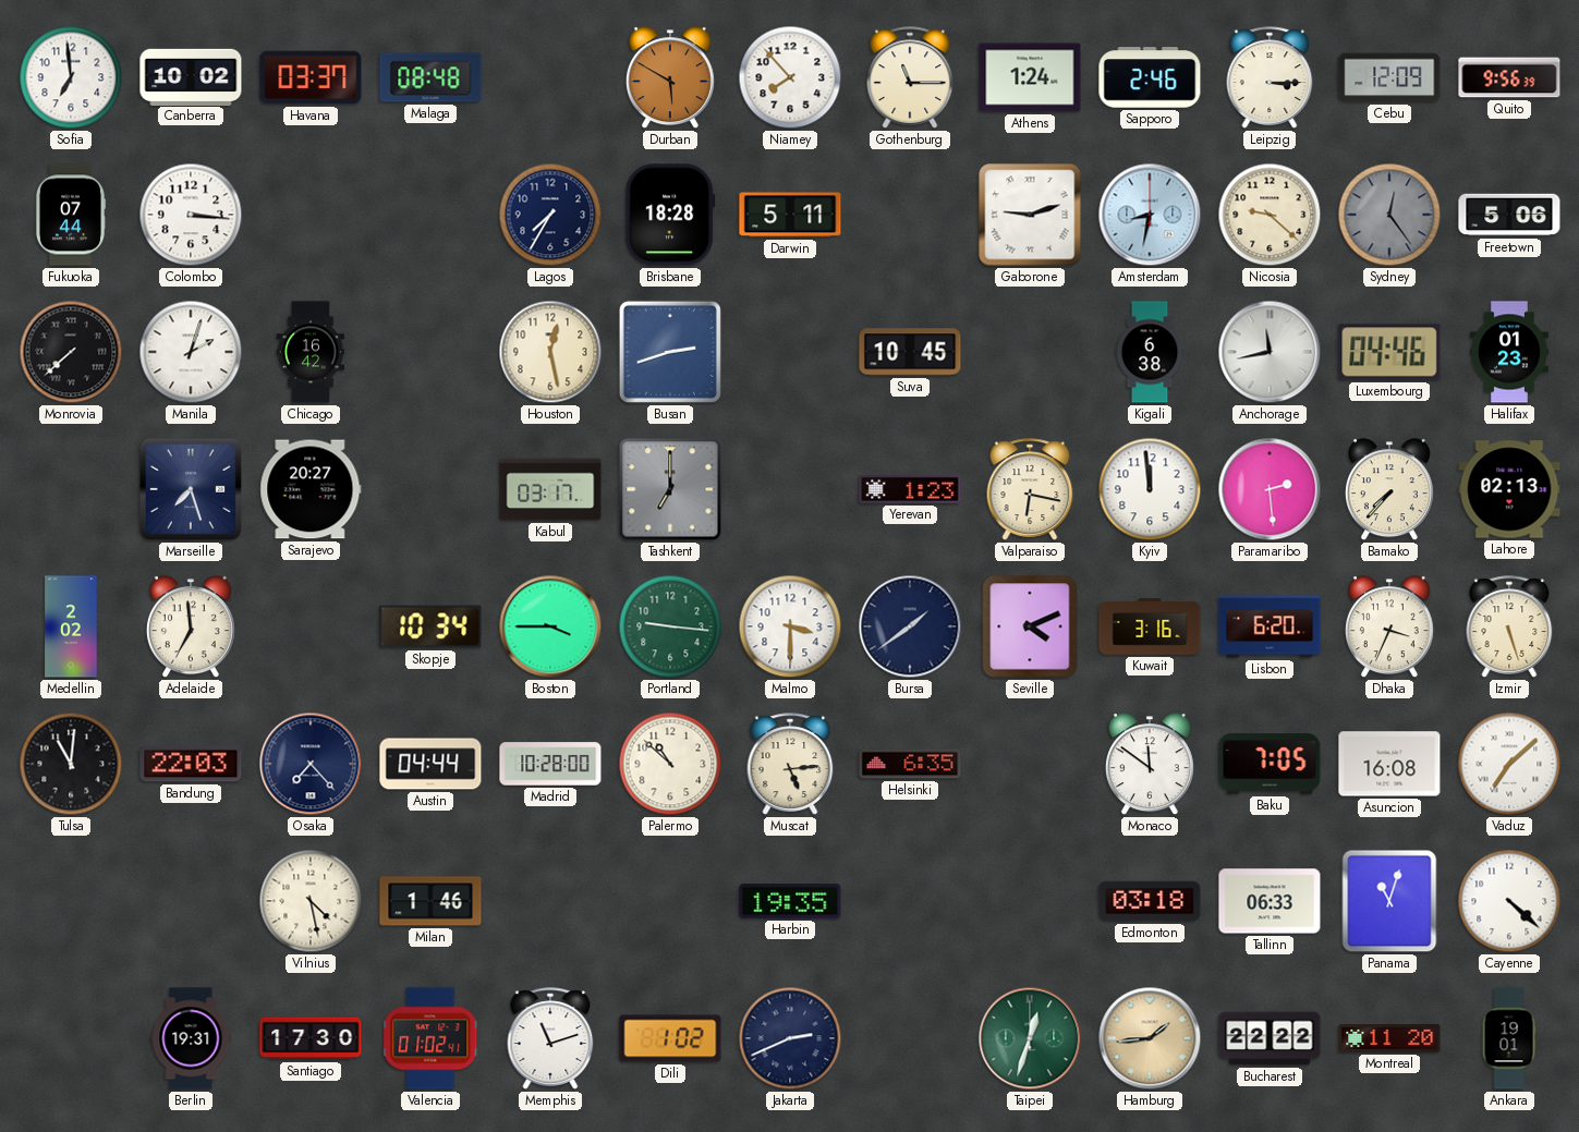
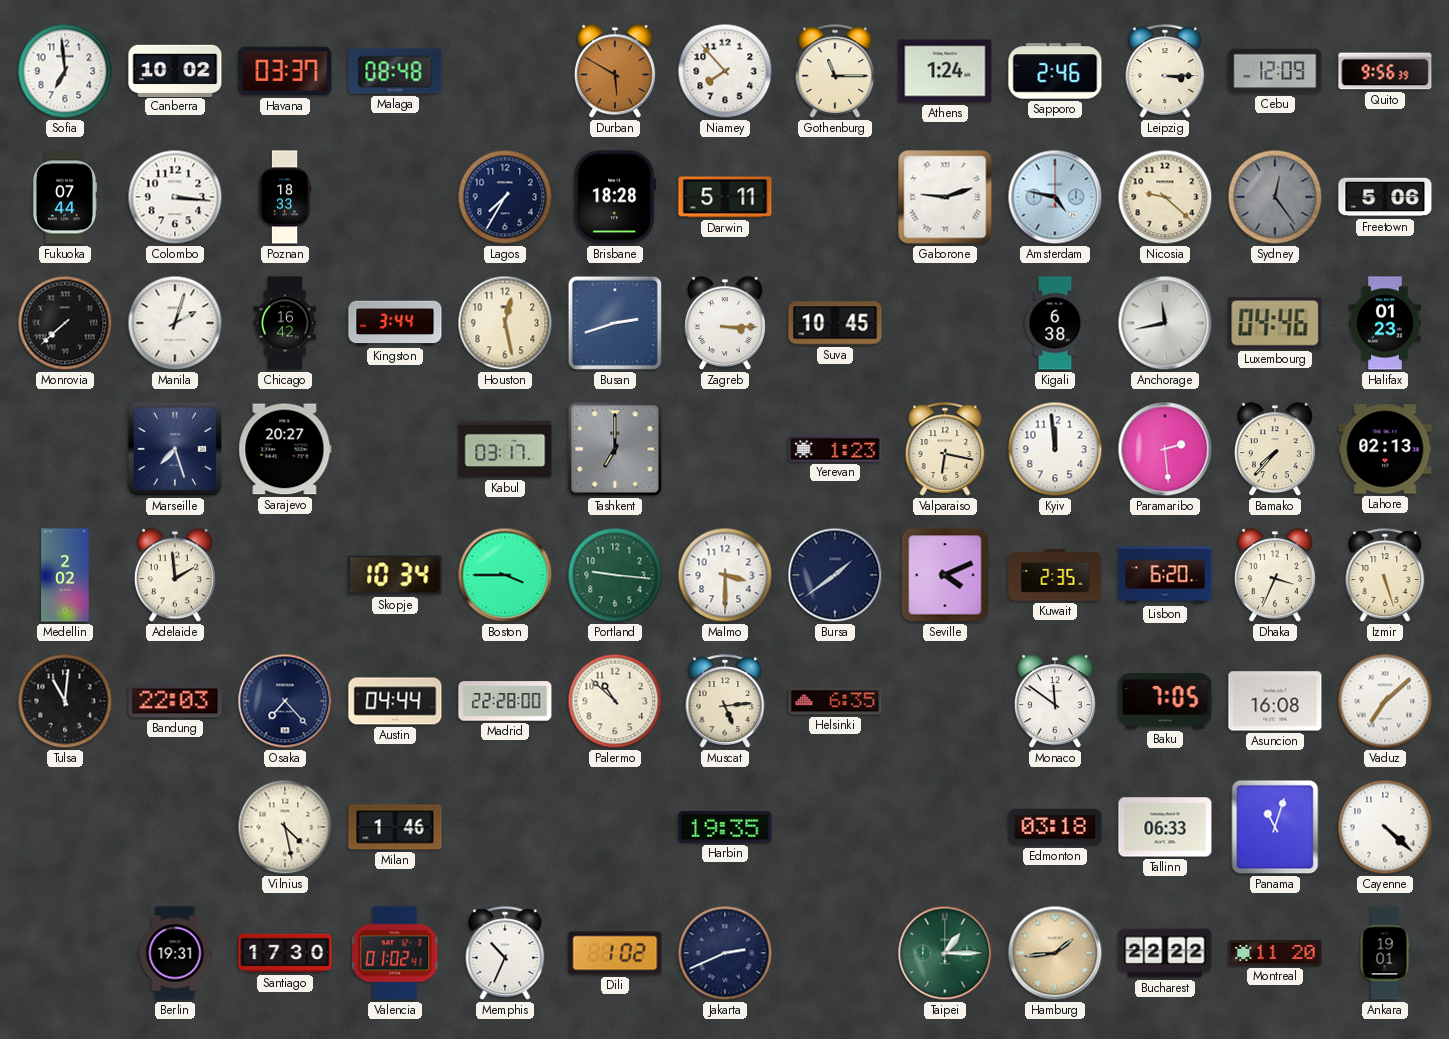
Poznan: none -> 18:33 (285, 197)
Amsterdam: 8:32 -> 4:47 (1055, 197)
Kingston: none -> 3:44 (395, 323)
Zagreb: none -> 3:15 (725, 324)
Adelaide: 6:59 -> 1:59 (175, 576)
Kuwait: 3:16 -> 2:35 (1055, 575)
Madrid: 10:28 -> 22:28 (505, 701)
Memphis: 11:12 -> 10:34 (505, 953)
Taipei: 12:33 -> 1:15 (945, 953)
